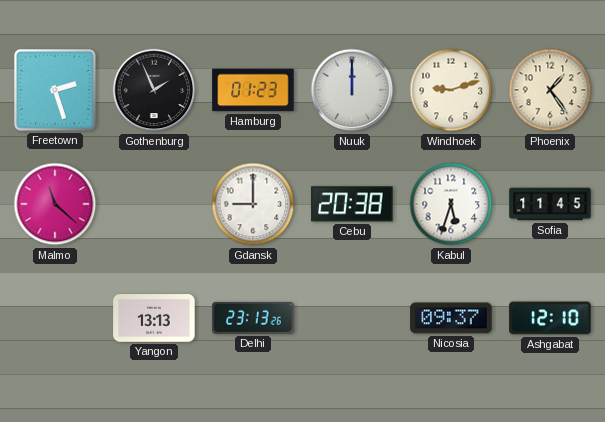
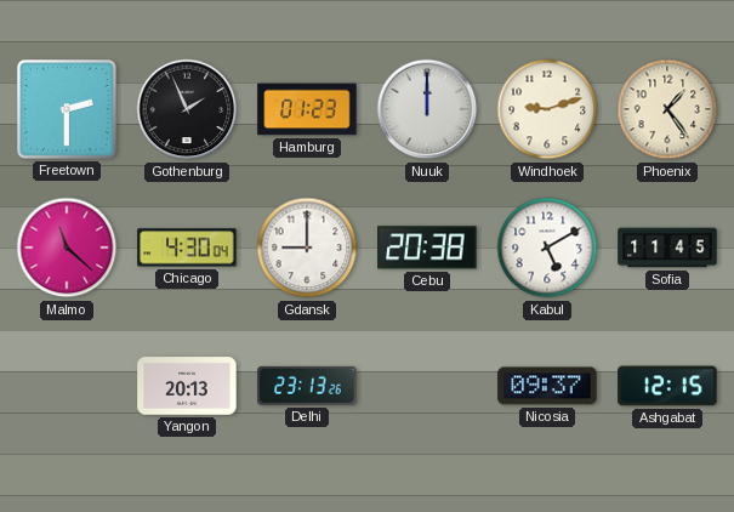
Freetown: 2:27 -> 2:30 (68, 110)
Chicago: none -> 4:30 (187, 248)
Kabul: 5:33 -> 5:10 (547, 248)
Yangon: 13:13 -> 20:13 (187, 386)
Ashgabat: 12:10 -> 12:15 (667, 386)
